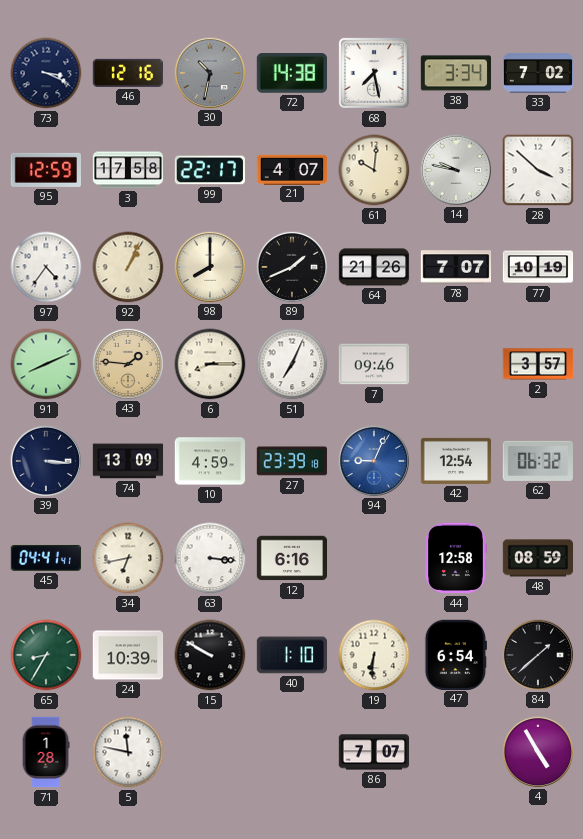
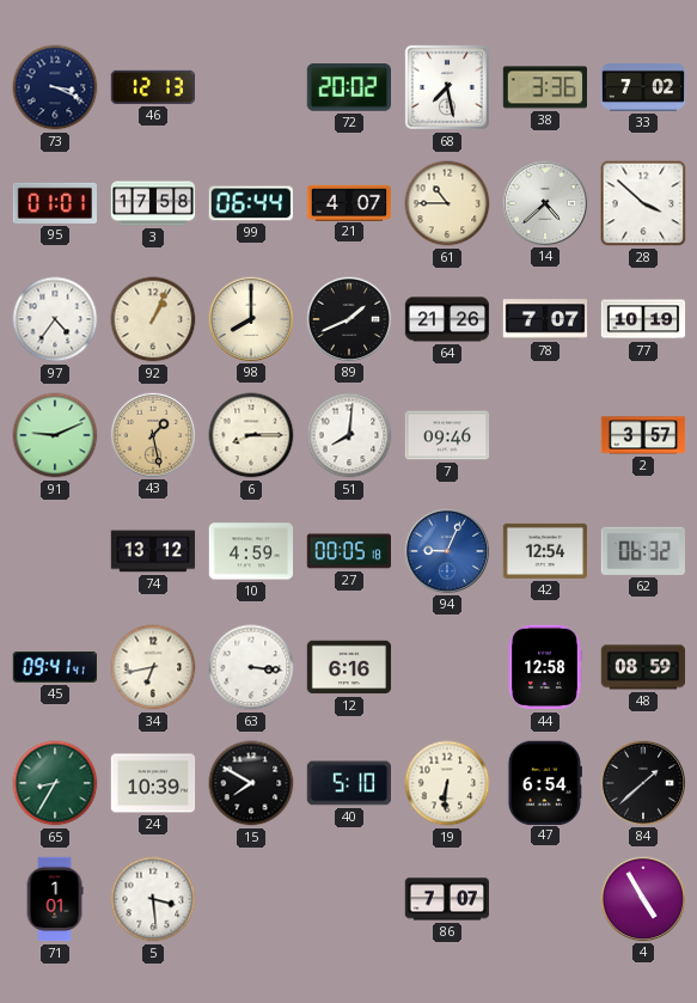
46: 12:16 -> 12:13 (152, 87)
30: 10:32 -> none (209, 72)
72: 14:38 -> 20:02 (348, 87)
38: 3:34 -> 3:36 (544, 87)
95: 12:59 -> 01:01 (54, 203)
99: 22:17 -> 06:44 (250, 203)
61: 10:01 -> 10:45 (447, 203)
14: 9:47 -> 4:38 (544, 202)
91: 8:11 -> 9:11 (55, 435)
43: 1:46 -> 1:28 (152, 434)
51: 7:04 -> 8:01 (349, 435)
39: 3:16 -> none (45, 460)
74: 13:09 -> 13:12 (153, 551)
27: 23:39 -> 00:05 (348, 551)
45: 04:41 -> 09:41 (54, 667)
15: 9:50 -> 7:50 (251, 783)
40: 1:10 -> 5:10 (348, 783)
71: 1:28 -> 1:01 (55, 899)
5: 11:47 -> 3:29 (153, 899)
